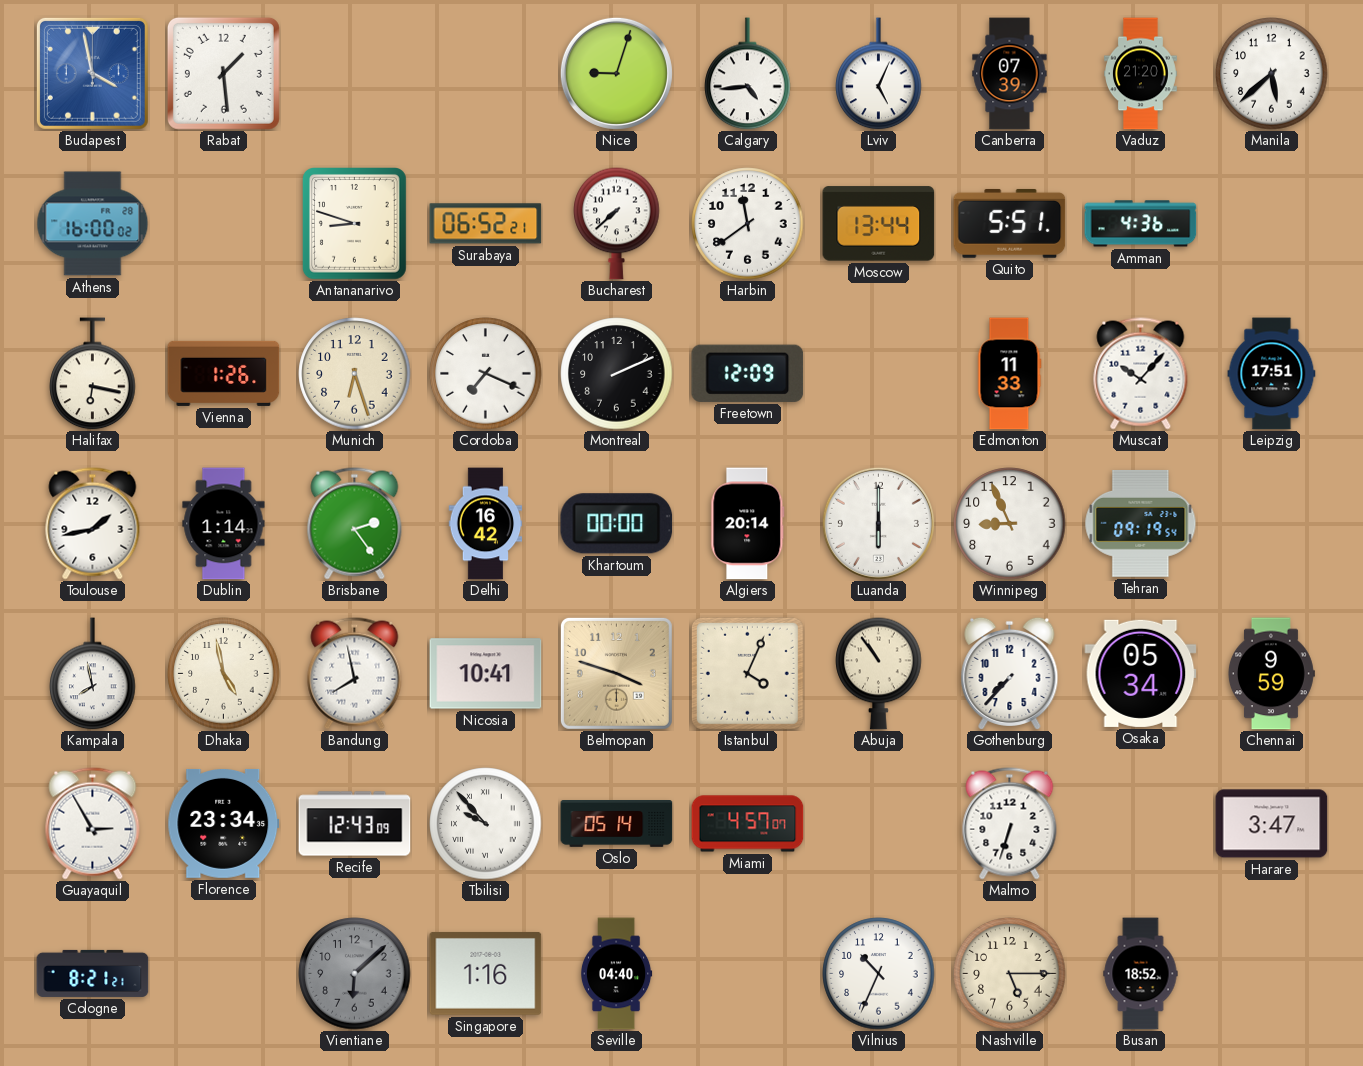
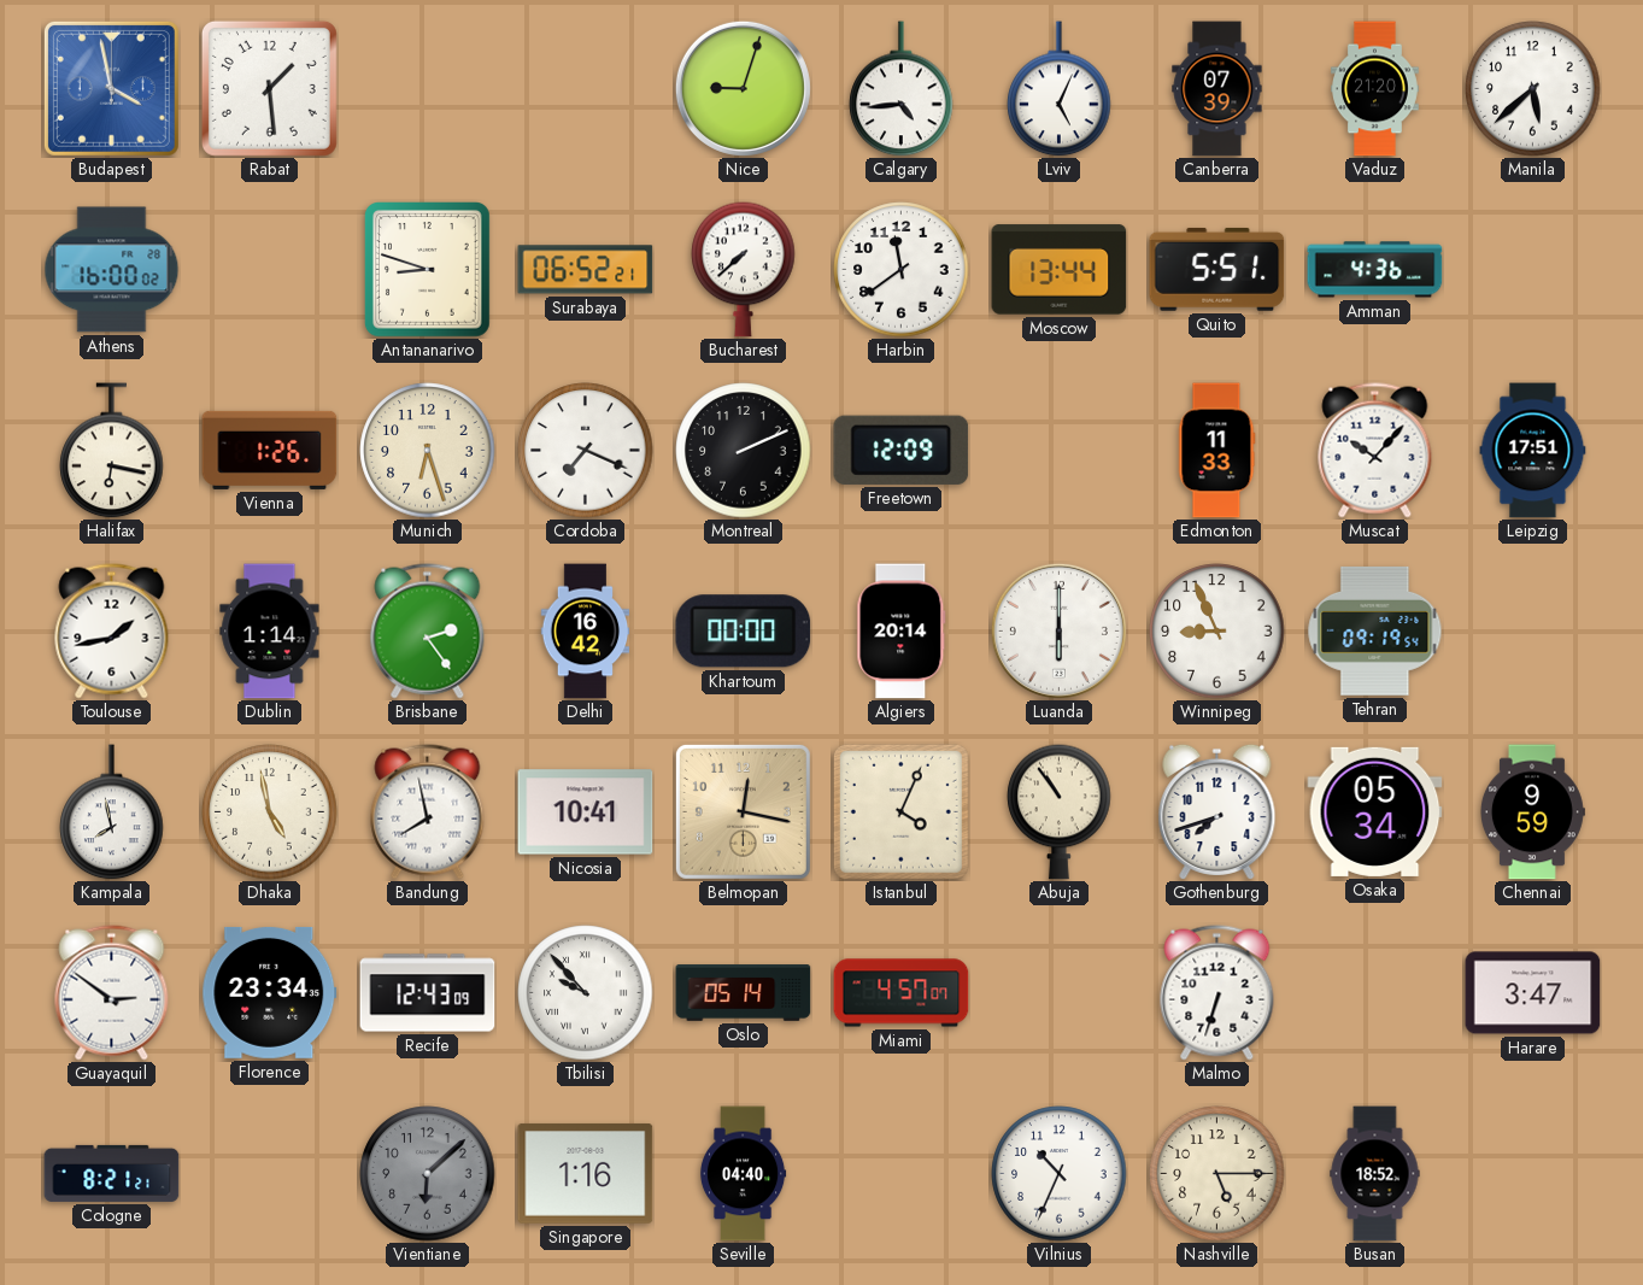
Belmopan: 3:48 -> 12:17 (743, 811)
Gothenburg: 7:37 -> 7:42 (1217, 811)
Guayaquil: 2:55 -> 2:51 (112, 993)
